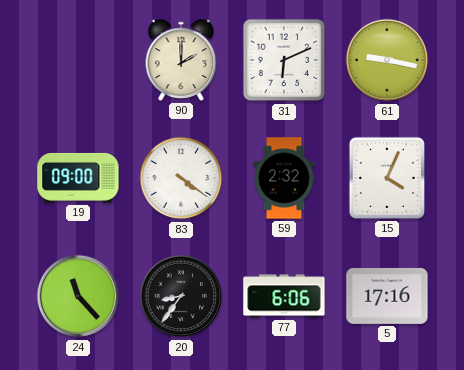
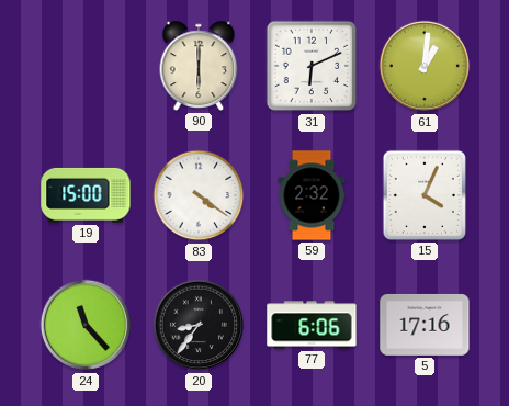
90: 2:00 -> 6:00 (199, 66)
61: 9:17 -> 1:01 (425, 66)
19: 09:00 -> 15:00 (86, 195)
